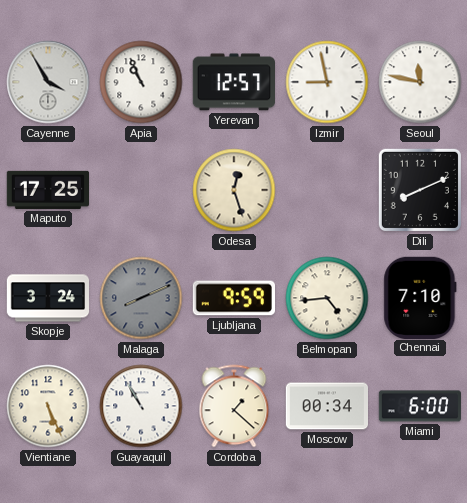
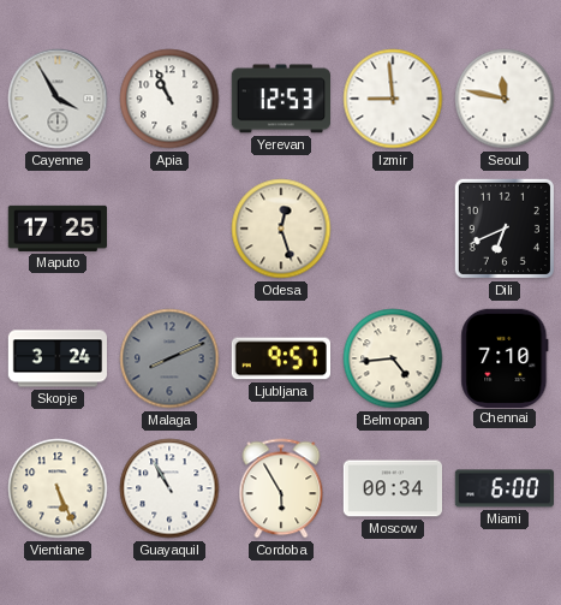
Yerevan: 12:57 -> 12:53 (280, 99)
Izmir: 8:58 -> 8:59 (393, 99)
Dili: 8:11 -> 6:41 (505, 229)
Ljubljana: 9:59 -> 9:57 (280, 358)
Cordoba: 1:22 -> 5:55 (281, 488)
